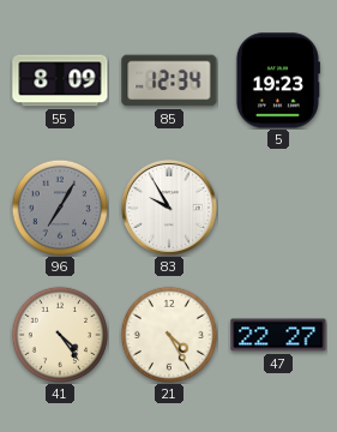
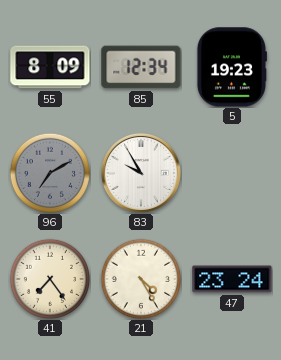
96: 7:05 -> 7:10 (49, 172)
41: 4:24 -> 7:24 (49, 278)
47: 22:27 -> 23:24 (232, 279)
